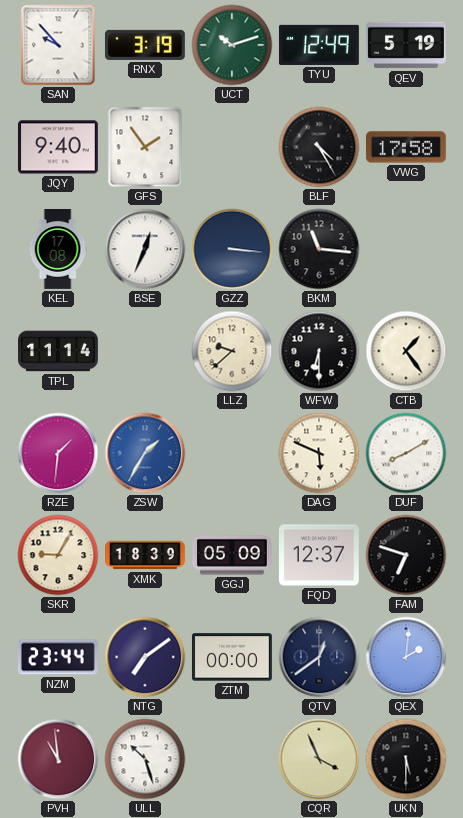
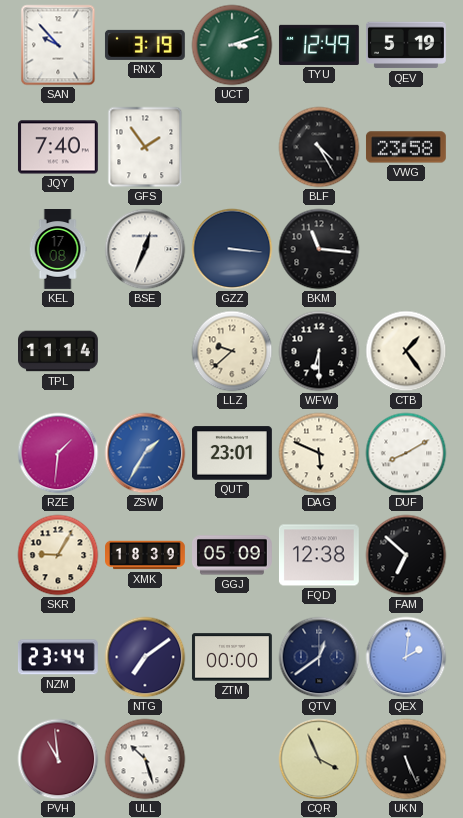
UCT: 10:12 -> 3:12 (232, 45)
JQY: 9:40 -> 7:40 (58, 147)
VWG: 17:58 -> 23:58 (406, 147)
QUT: none -> 23:01 (233, 453)
FQD: 12:37 -> 12:38 (319, 555)
FAM: 6:48 -> 6:52 (406, 555)
UKN: 5:30 -> 5:26 (406, 759)
